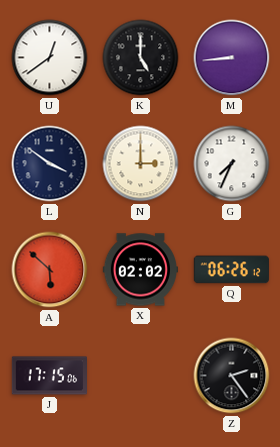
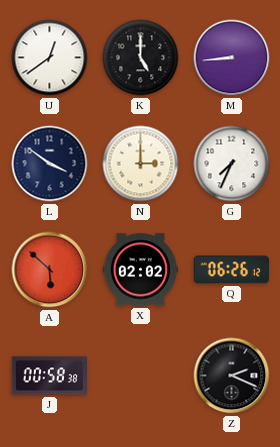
J: 17:15 -> 00:58 (49, 376)
Z: 2:24 -> 2:19 (232, 376)
